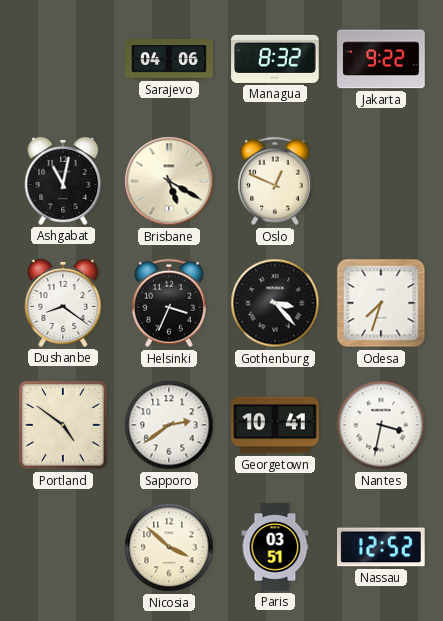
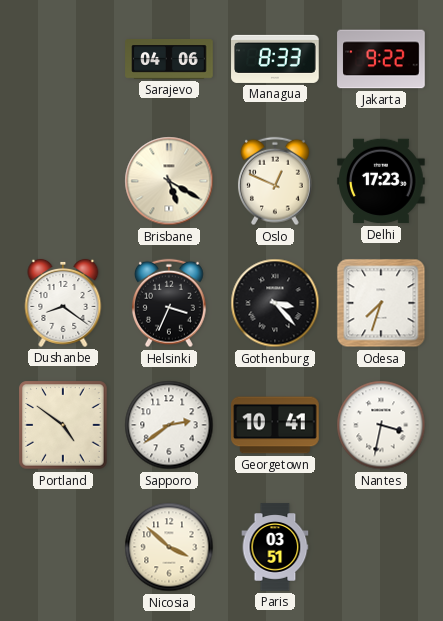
Managua: 8:32 -> 8:33 (275, 59)
Ashgabat: 11:02 -> none (63, 181)
Delhi: none -> 17:23 (381, 181)
Nassau: 12:52 -> none (382, 547)
